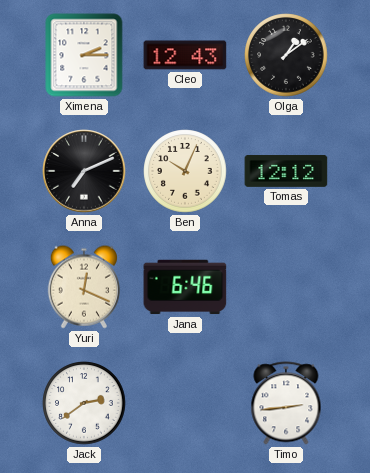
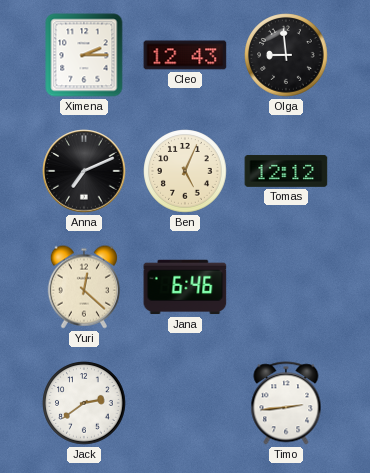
Olga: 1:09 -> 8:59 (286, 55)
Ben: 10:04 -> 5:04 (185, 171)
Yuri: 12:19 -> 12:22 (84, 287)
